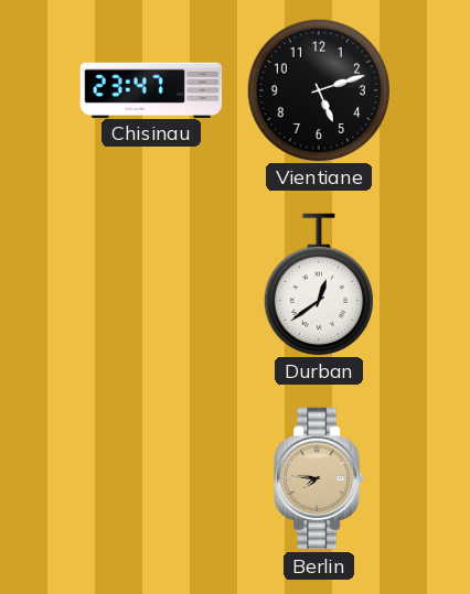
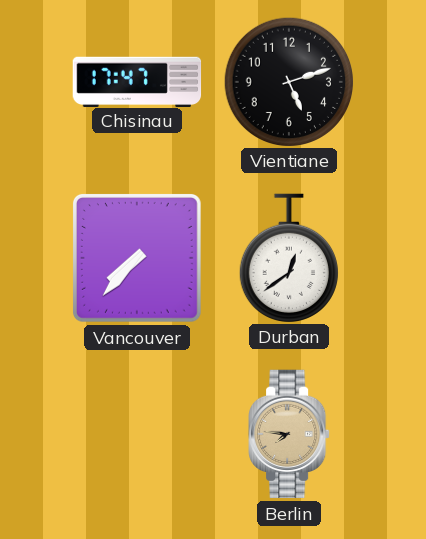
Chisinau: 23:47 -> 17:47 (137, 81)
Vancouver: none -> 7:37 (137, 258)
